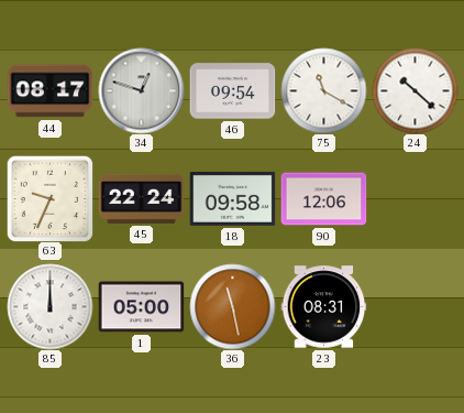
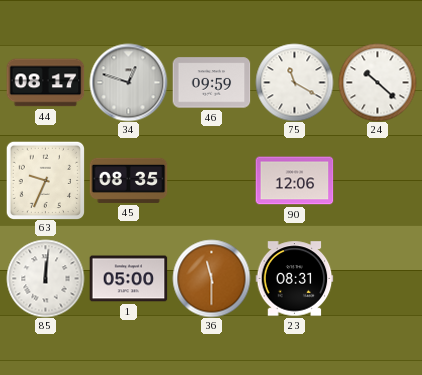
46: 09:54 -> 09:59 (211, 83)
45: 22:24 -> 08:35 (128, 180)
18: 09:58 -> none (232, 198)
85: 12:00 -> 12:01 (45, 278)
36: 11:28 -> 11:30 (211, 278)
